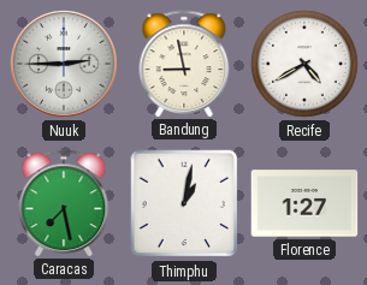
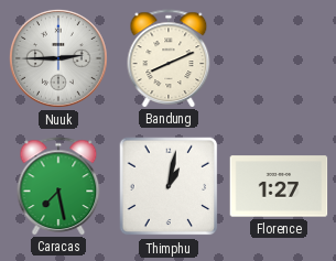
Bandung: 8:58 -> 8:11 (169, 58)
Recife: 4:40 -> none (304, 64)
